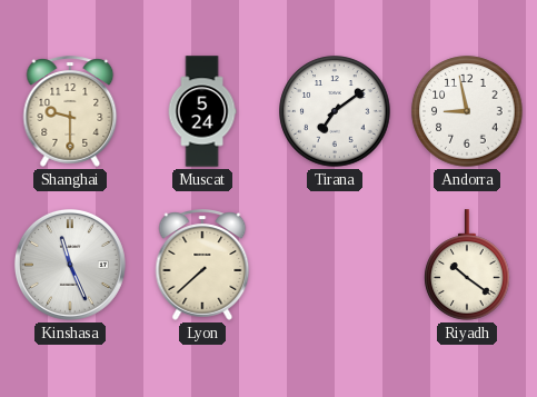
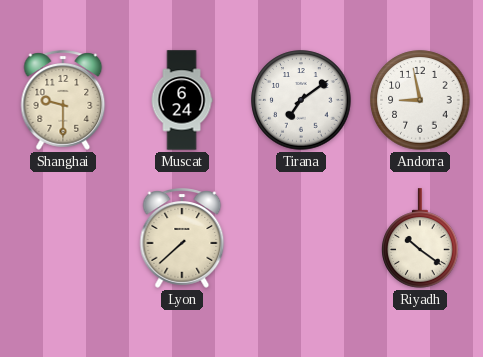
Muscat: 5:24 -> 6:24 (182, 100)
Kinshasa: 11:26 -> none (70, 265)
